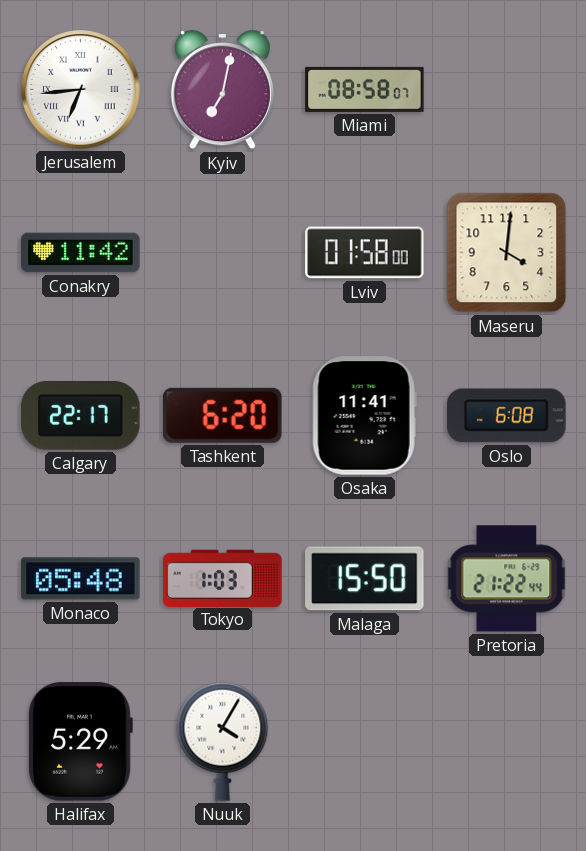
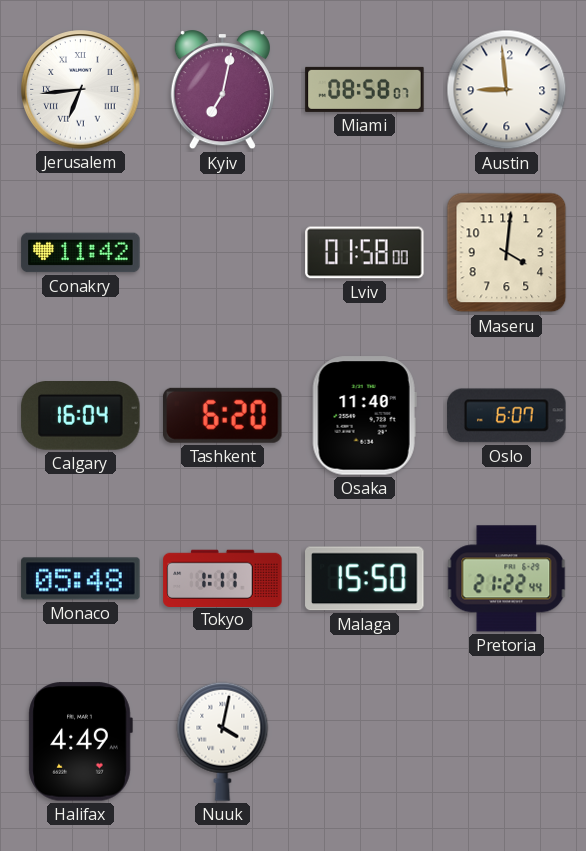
Austin: none -> 8:59 (507, 90)
Calgary: 22:17 -> 16:04 (81, 416)
Osaka: 11:41 -> 11:40 (364, 416)
Oslo: 6:08 -> 6:07 (507, 416)
Tokyo: 1:03 -> 1:11 (223, 578)
Halifax: 5:29 -> 4:49 (80, 742)
Nuuk: 4:05 -> 4:02 (223, 741)
